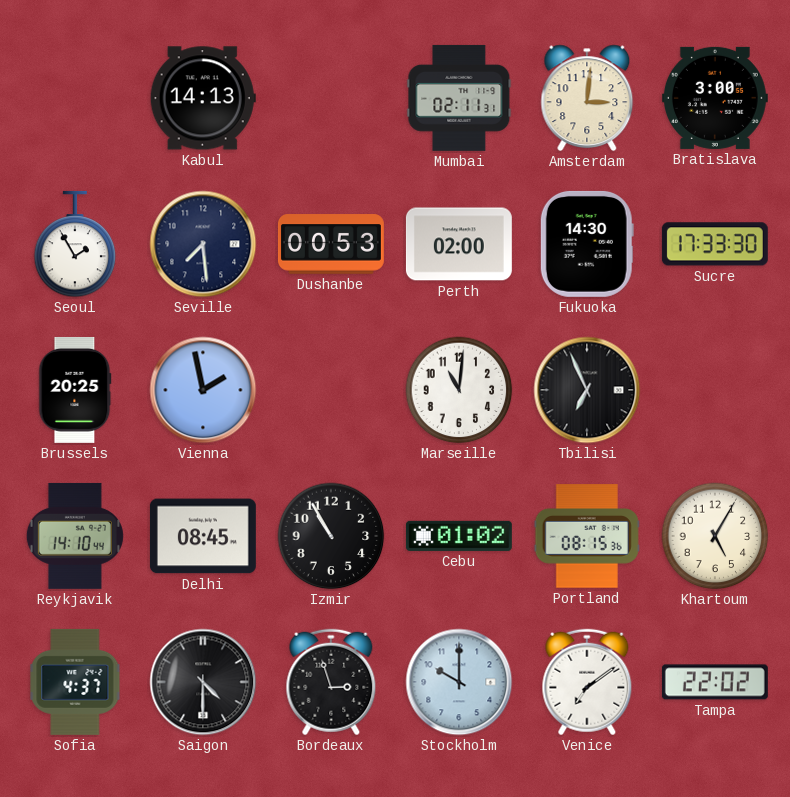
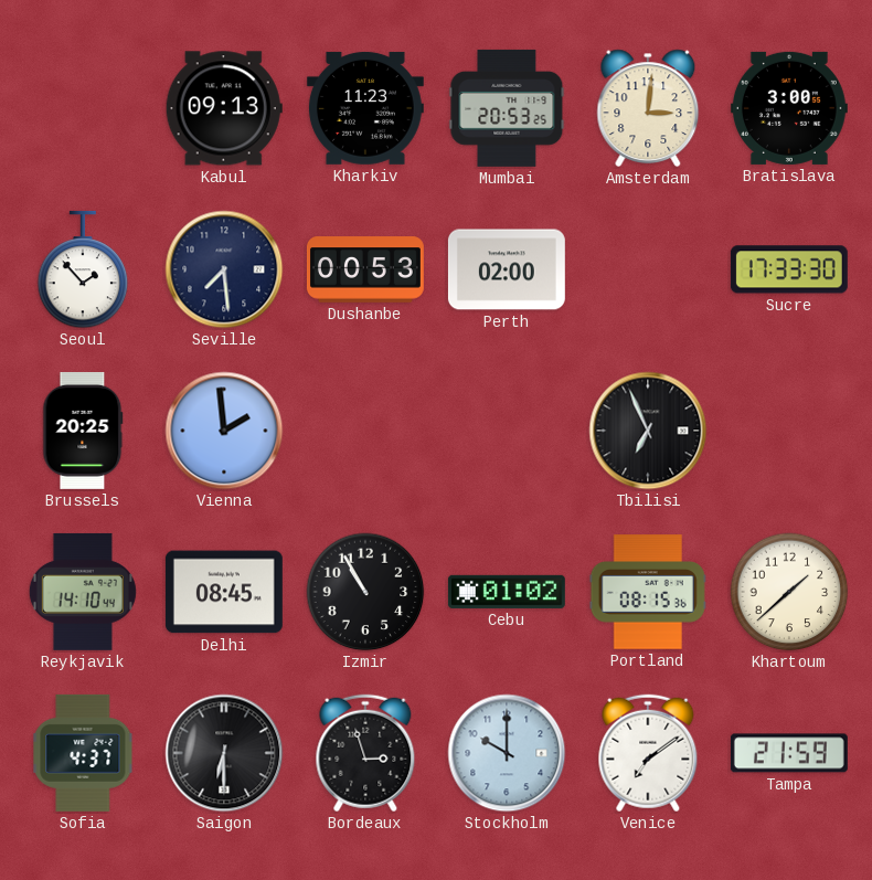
Kabul: 14:13 -> 09:13 (224, 108)
Kharkiv: none -> 11:23 (365, 108)
Mumbai: 02:11 -> 20:53 (507, 108)
Seoul: 1:55 -> 1:53 (83, 269)
Fukuoka: 14:30 -> none (587, 244)
Vienna: 1:58 -> 1:59 (224, 431)
Marseille: 11:01 -> none (459, 390)
Khartoum: 5:05 -> 1:38 (789, 592)
Saigon: 4:30 -> 6:30 (224, 753)
Tampa: 22:02 -> 21:59 (789, 753)
